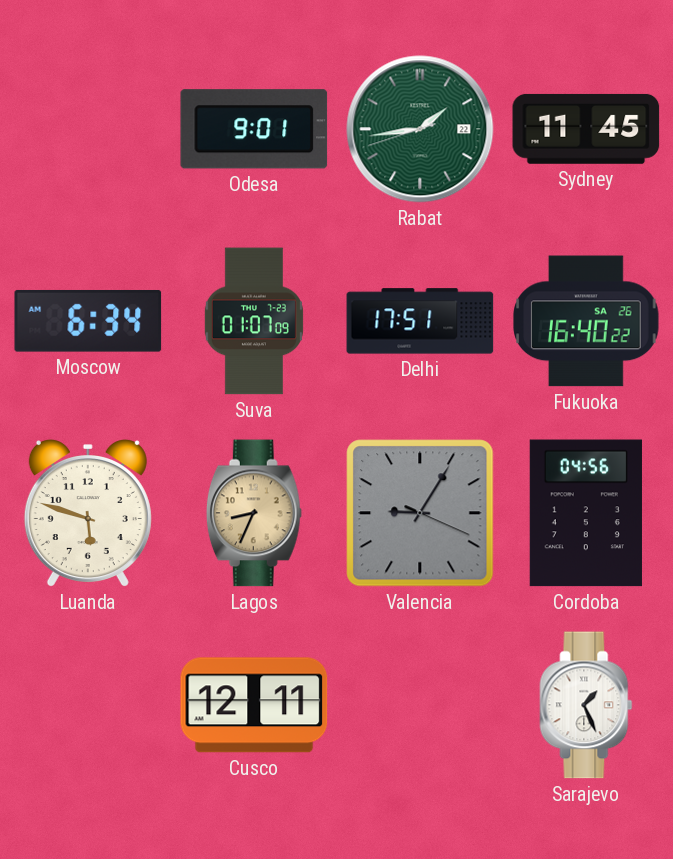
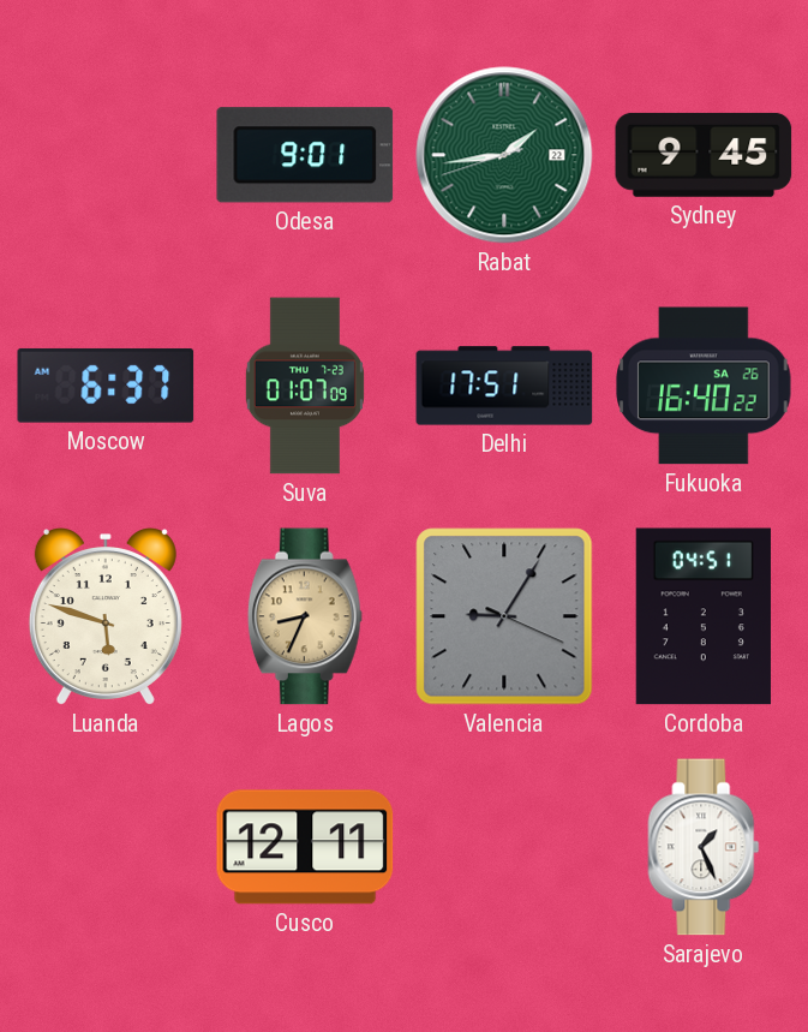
Sydney: 11:45 -> 9:45 (704, 155)
Moscow: 6:34 -> 6:37 (106, 386)
Cordoba: 04:56 -> 04:51 (704, 616)
